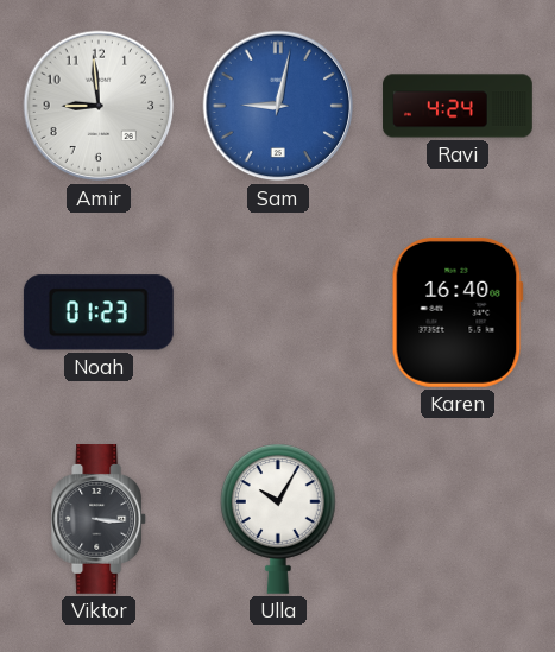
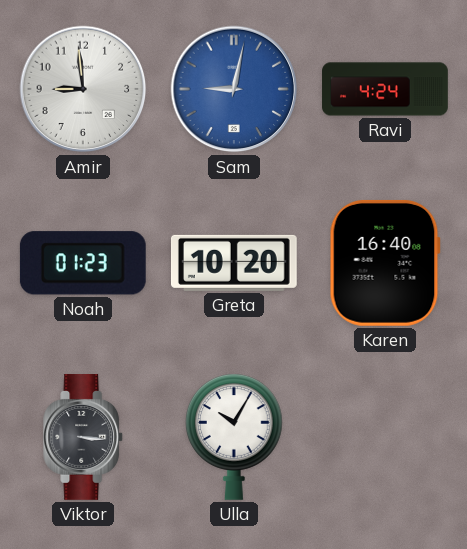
Greta: none -> 10:20 (234, 263)
